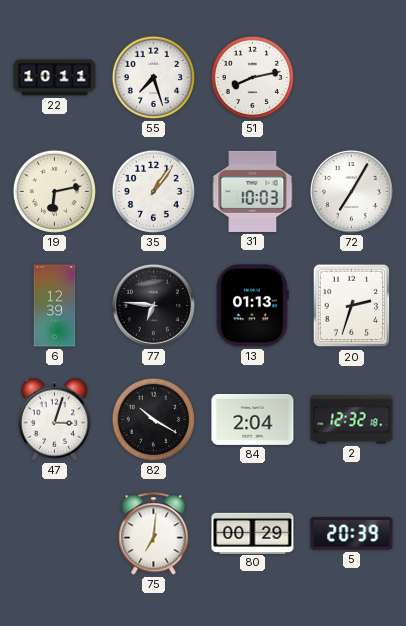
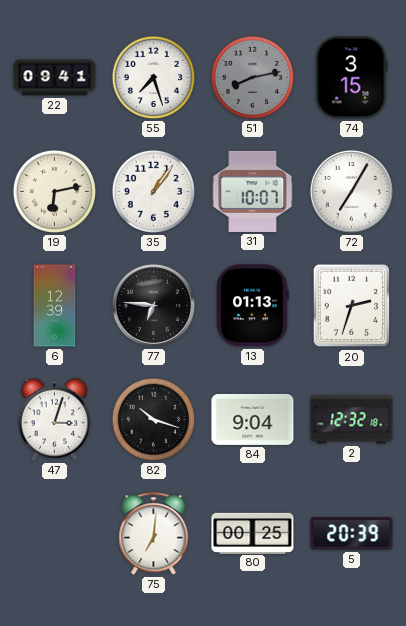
22: 10:11 -> 09:41 (55, 78)
51 dial: white -> grey (252, 77)
74: none -> 3:15 (352, 78)
31: 10:03 -> 10:07 (253, 191)
82: 10:20 -> 10:18 (153, 419)
84: 2:04 -> 9:04 (253, 419)
80: 00:29 -> 00:25 (253, 533)
